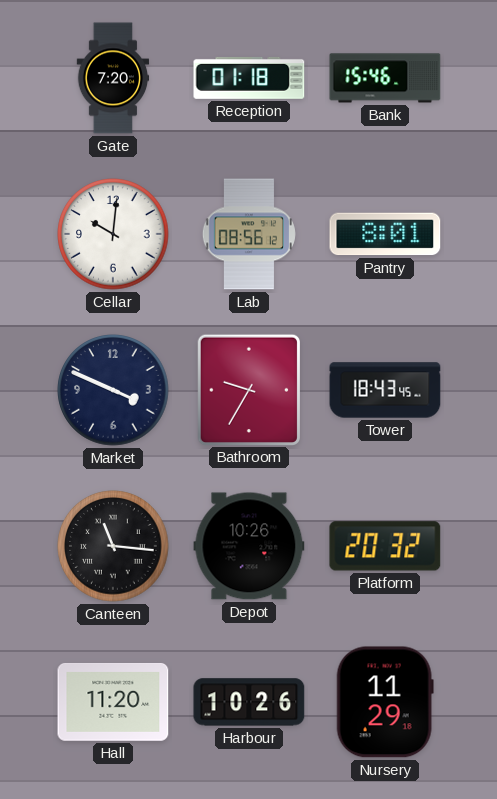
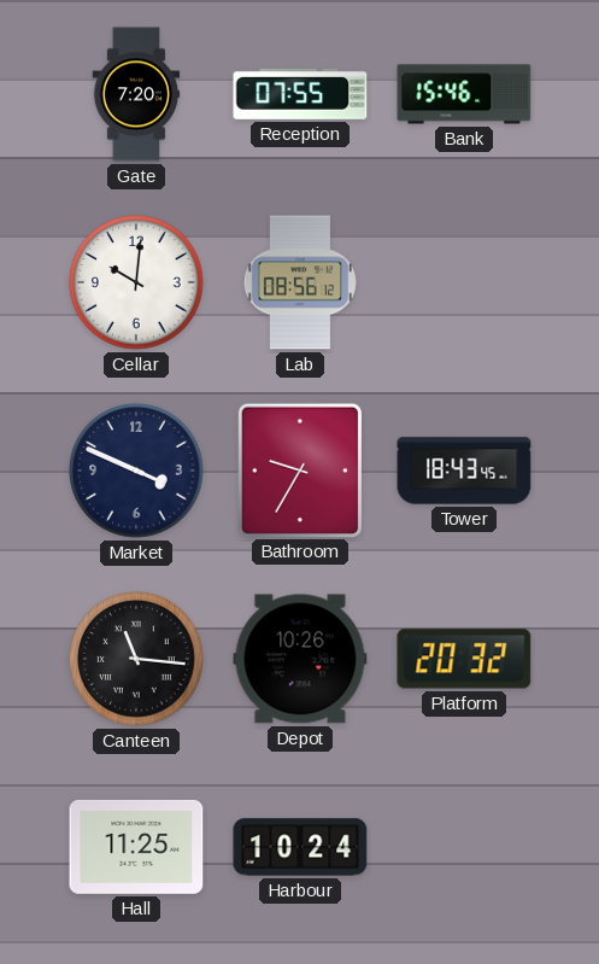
Reception: 01:18 -> 07:55 (300, 94)
Pantry: 8:01 -> none (385, 234)
Hall: 11:20 -> 11:25 (136, 847)
Harbour: 10:26 -> 10:24 (300, 847)
Nursery: 11:29 -> none (385, 702)
